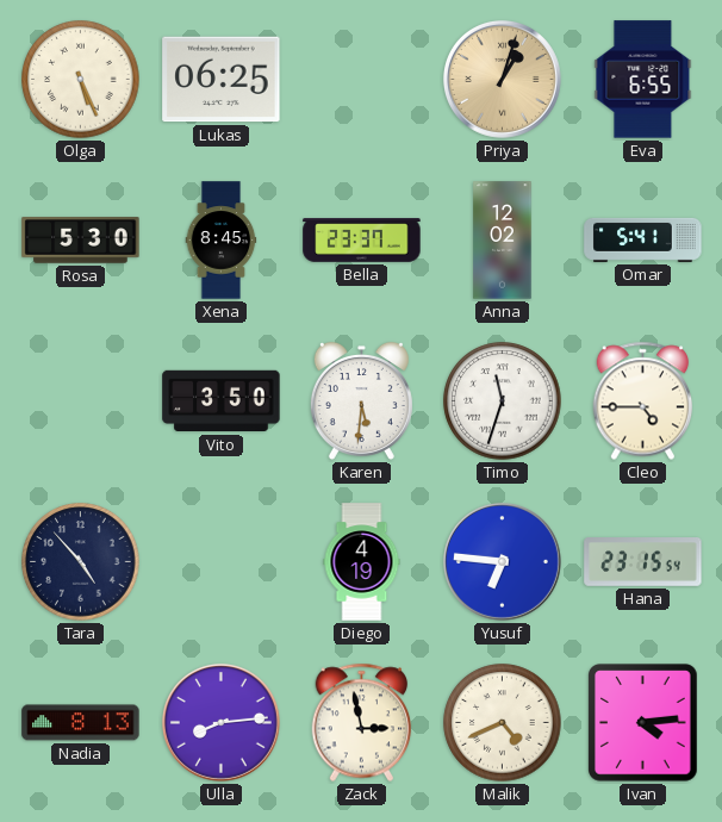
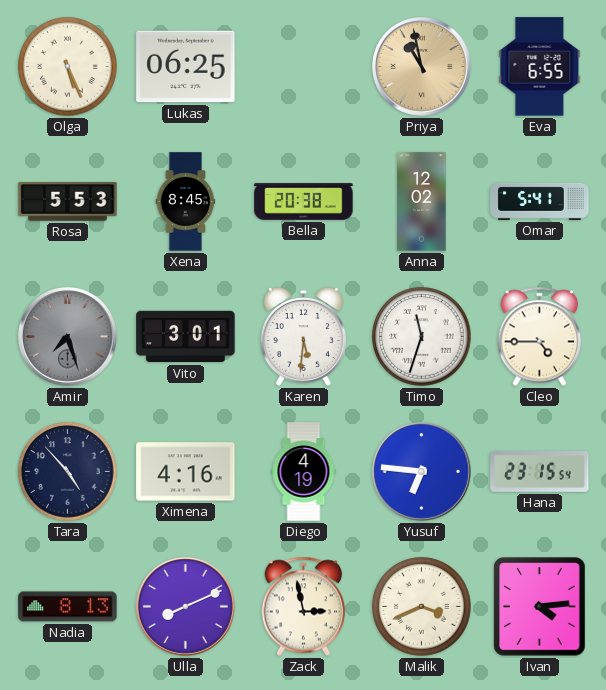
Priya: 1:03 -> 10:58 (421, 66)
Rosa: 5:30 -> 5:53 (68, 202)
Bella: 23:37 -> 20:38 (304, 202)
Amir: none -> 7:27 (67, 336)
Vito: 3:50 -> 3:01 (186, 337)
Ximena: none -> 4:16 (186, 472)
Ulla: 8:14 -> 8:11 (185, 606)
Malik: 4:41 -> 3:41 (422, 607)
